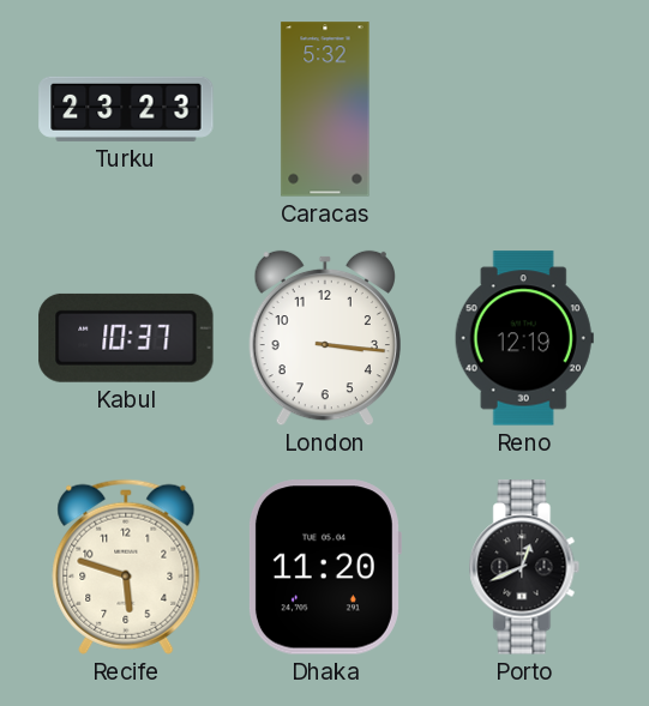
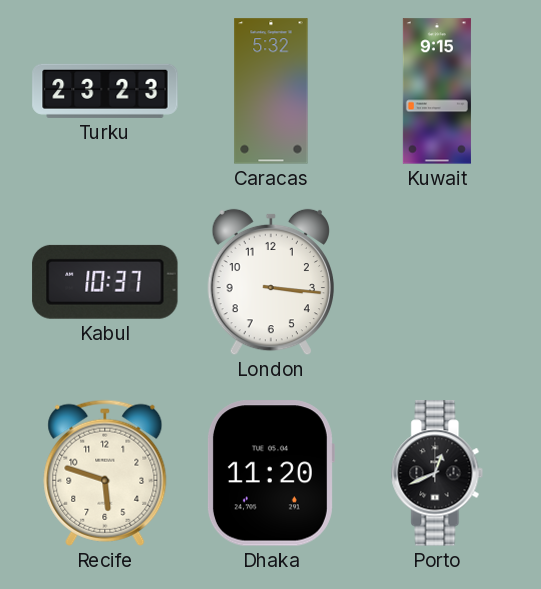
Kuwait: none -> 9:15 (437, 91)
Reno: 12:19 -> none (524, 338)
